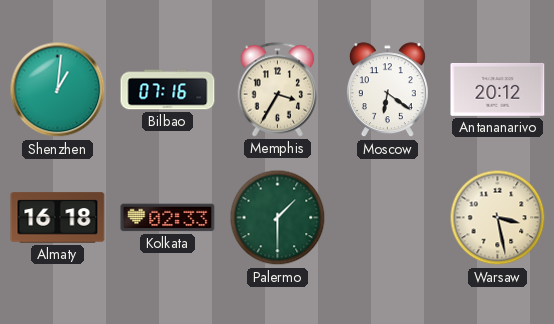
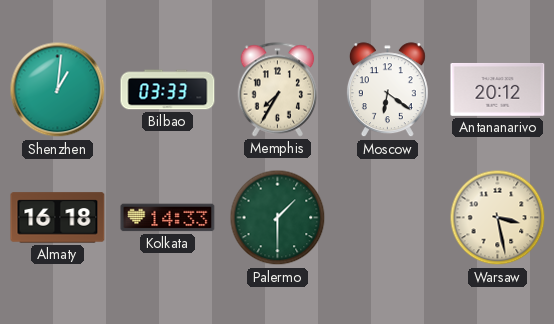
Bilbao: 07:16 -> 03:33 (168, 90)
Memphis: 3:35 -> 7:35 (278, 90)
Kolkata: 02:33 -> 14:33 (168, 218)
